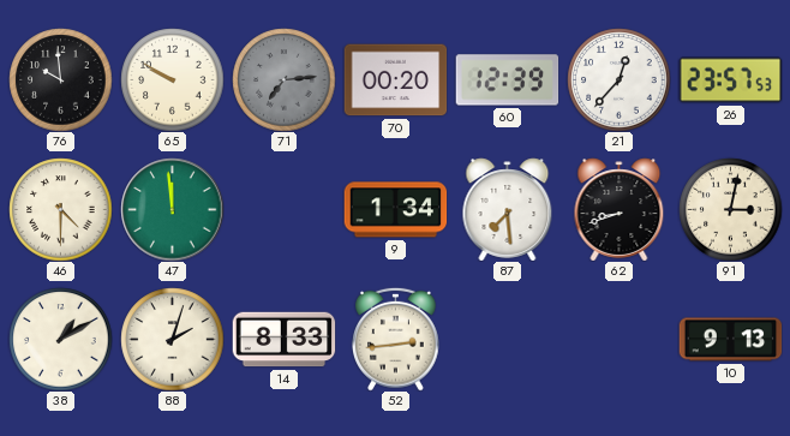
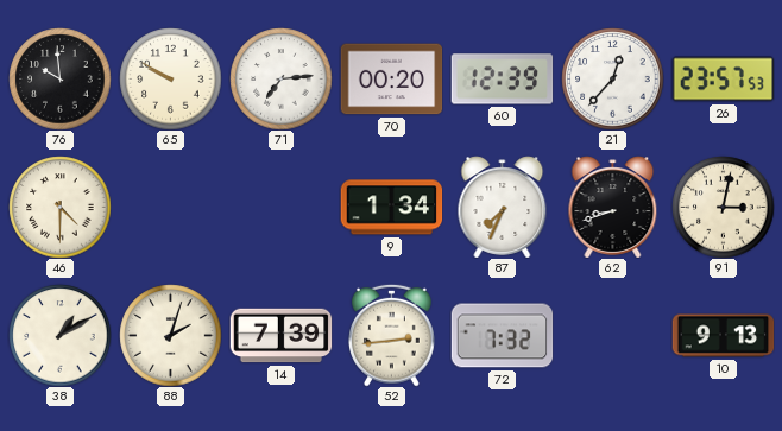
71 dial: grey -> white (280, 78)
47: 11:59 -> none (172, 209)
87: 7:29 -> 7:34 (503, 207)
14: 8:33 -> 7:39 (280, 336)
72: none -> 7:32 (502, 336)
